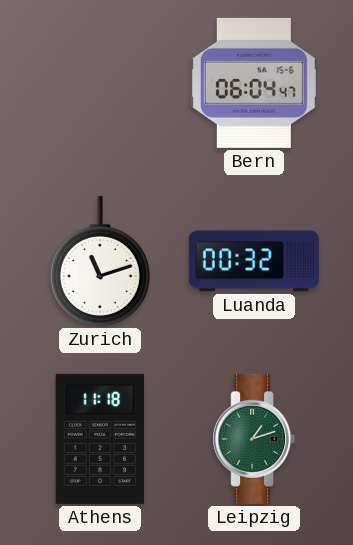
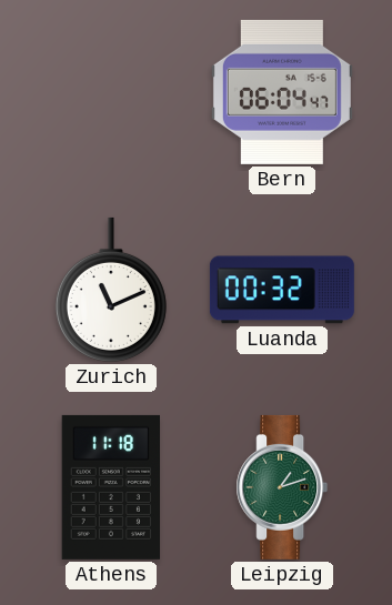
Zurich: 11:12 -> 11:11 (111, 290)
